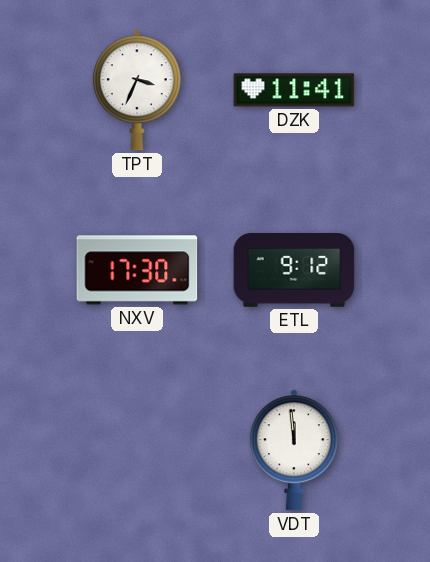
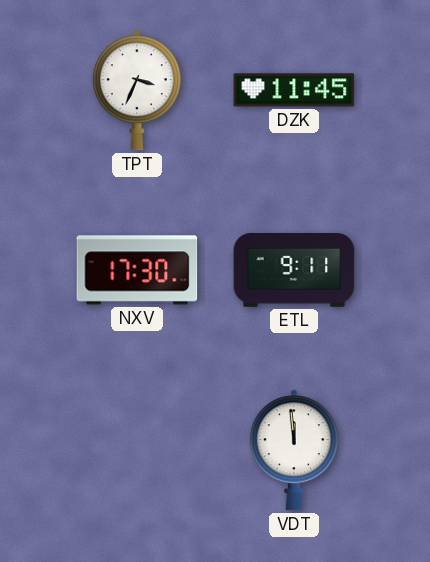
DZK: 11:41 -> 11:45 (294, 90)
ETL: 9:12 -> 9:11 (294, 270)
